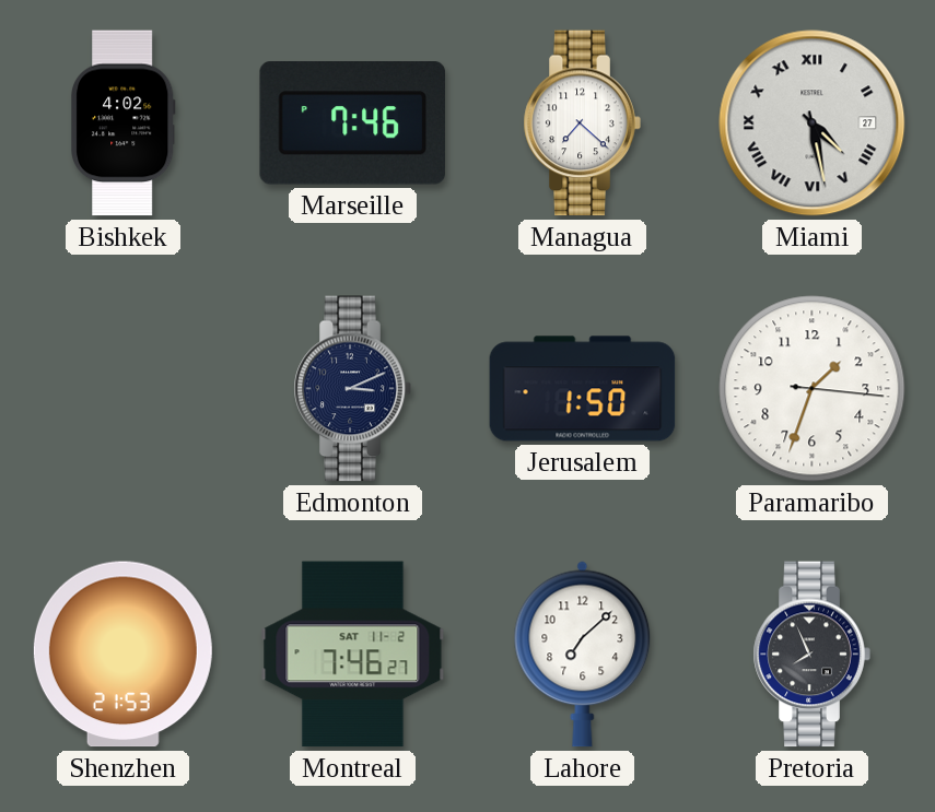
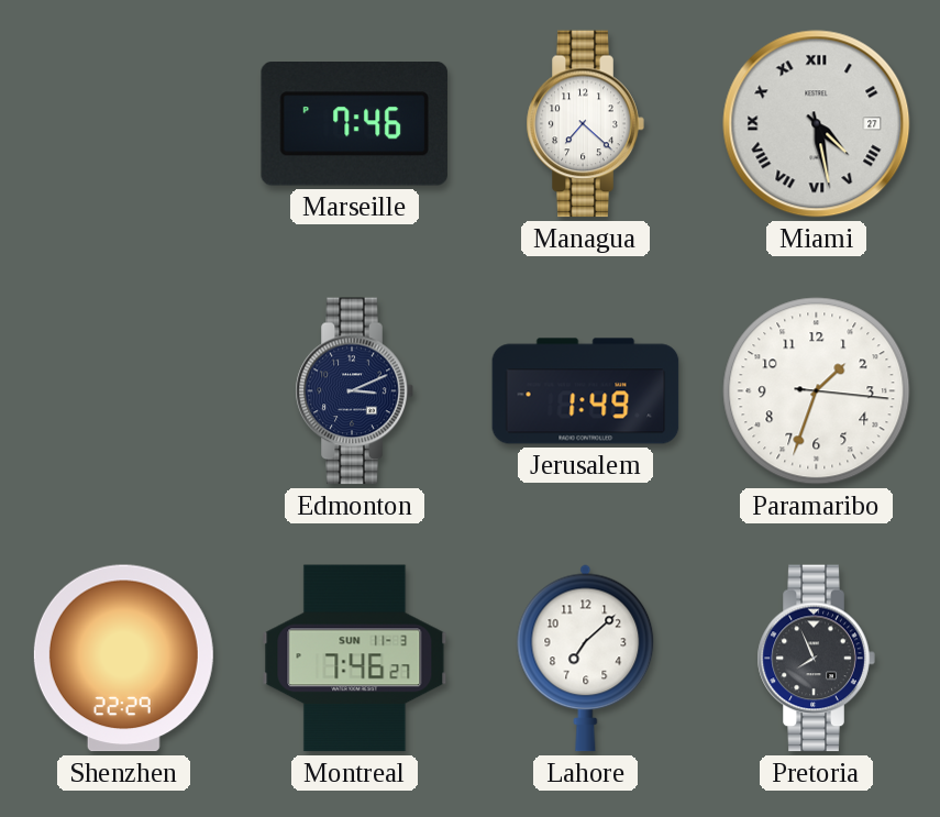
Bishkek: 4:02 -> none (124, 123)
Jerusalem: 1:50 -> 1:49 (586, 391)
Shenzhen: 21:53 -> 22:29 (123, 659)
Montreal date: SAT 11-2 -> SUN 11-3 (355, 659)
